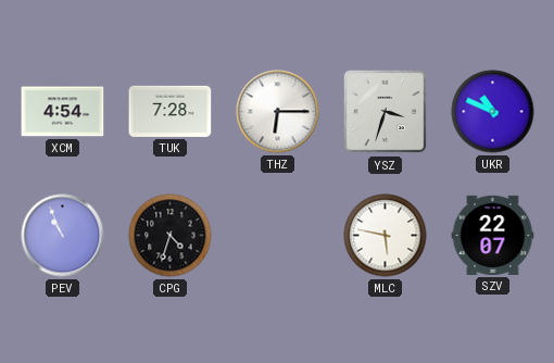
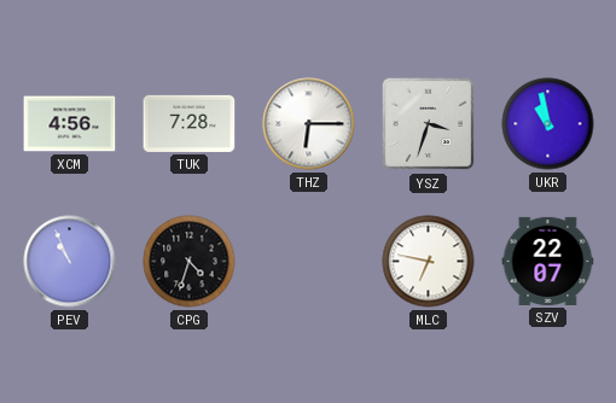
XCM: 4:54 -> 4:56 (70, 124)
UKR: 10:49 -> 10:58 (548, 124)
MLC: 5:47 -> 6:47 (429, 262)
